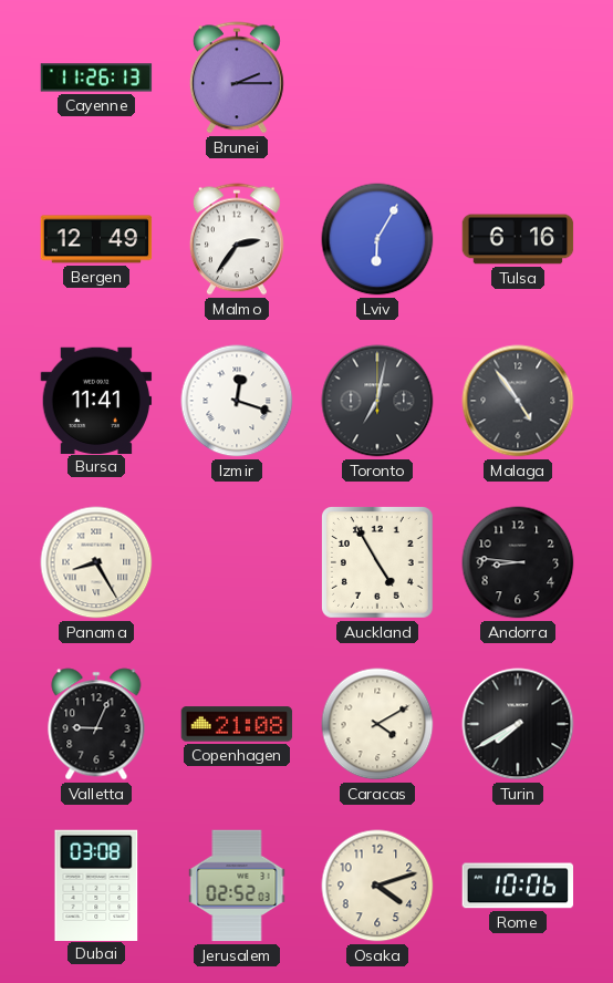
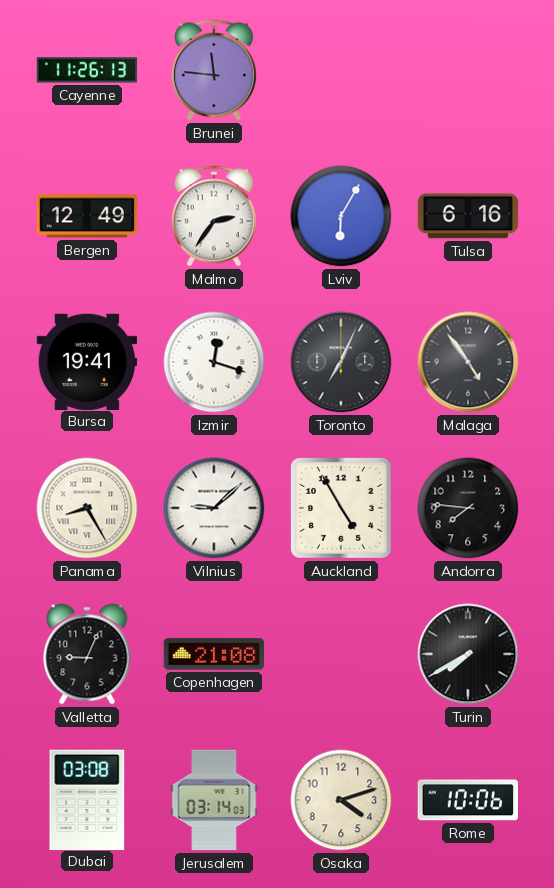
Brunei: 2:15 -> 11:46 (214, 70)
Bursa: 11:41 -> 19:41 (87, 361)
Toronto: 7:02 -> 7:04 (341, 362)
Vilnius: none -> 9:08 (214, 508)
Andorra: 8:46 -> 7:46 (468, 508)
Caracas: 4:10 -> none (377, 724)
Jerusalem: 02:52 -> 03:14 (214, 800)
